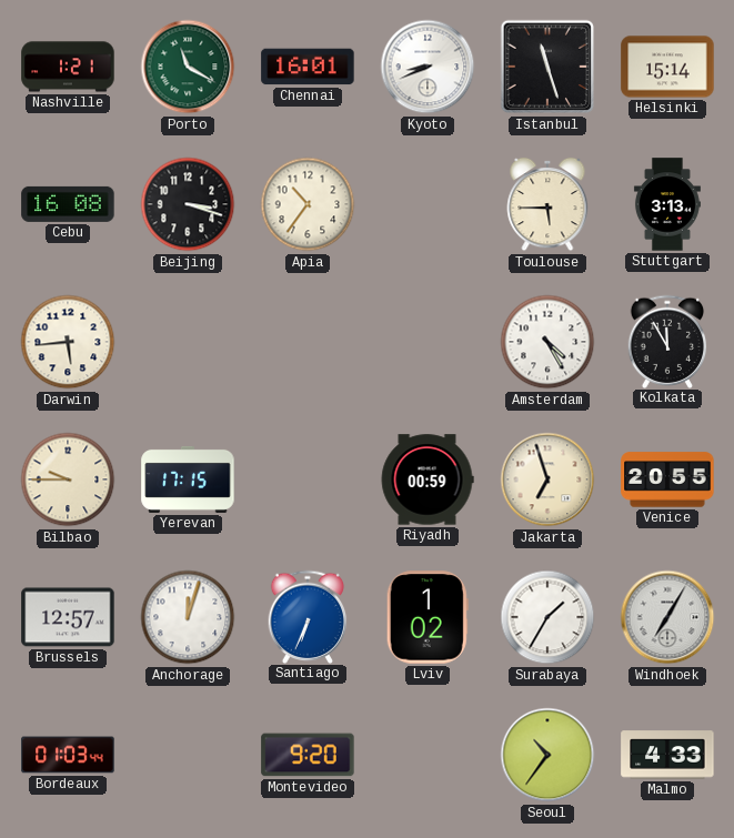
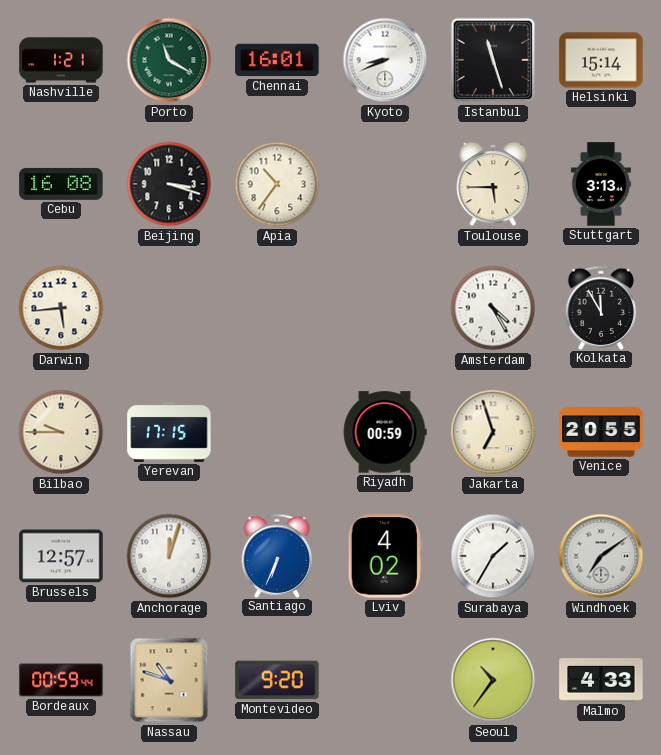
Lviv: 1:02 -> 4:02 (385, 556)
Windhoek: 7:05 -> 7:09 (601, 556)
Bordeaux: 01:03 -> 00:59 (61, 680)
Nassau: none -> 10:48 (169, 680)
